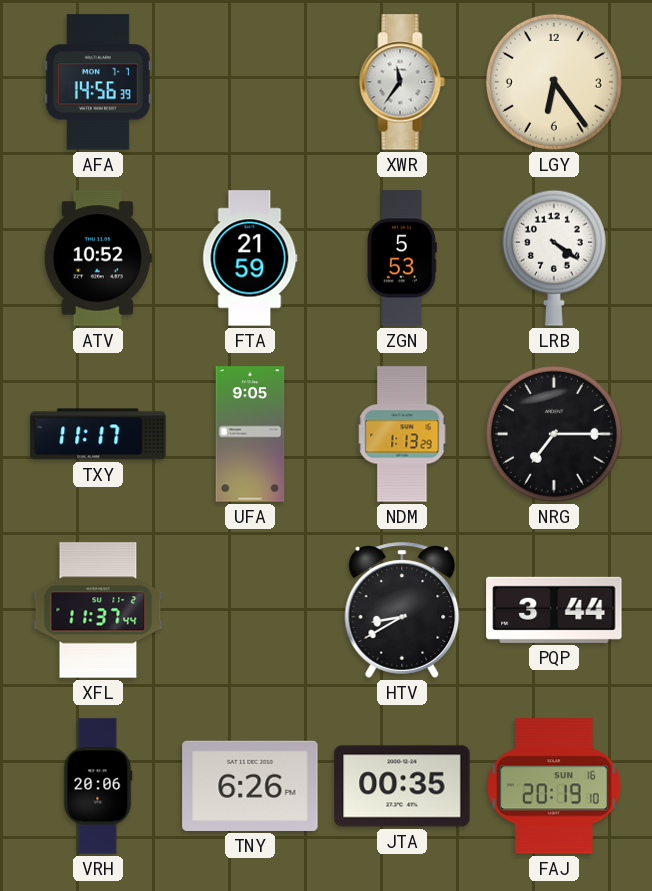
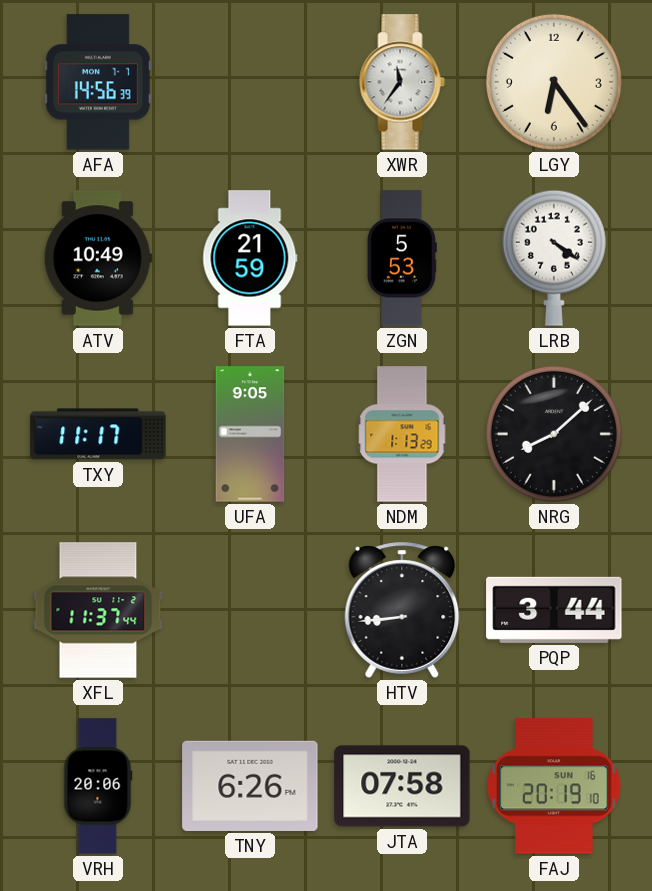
ATV: 10:52 -> 10:49 (98, 258)
NRG: 7:15 -> 8:08 (554, 434)
HTV: 8:40 -> 8:44 (402, 610)
JTA: 00:35 -> 07:58 (402, 786)
